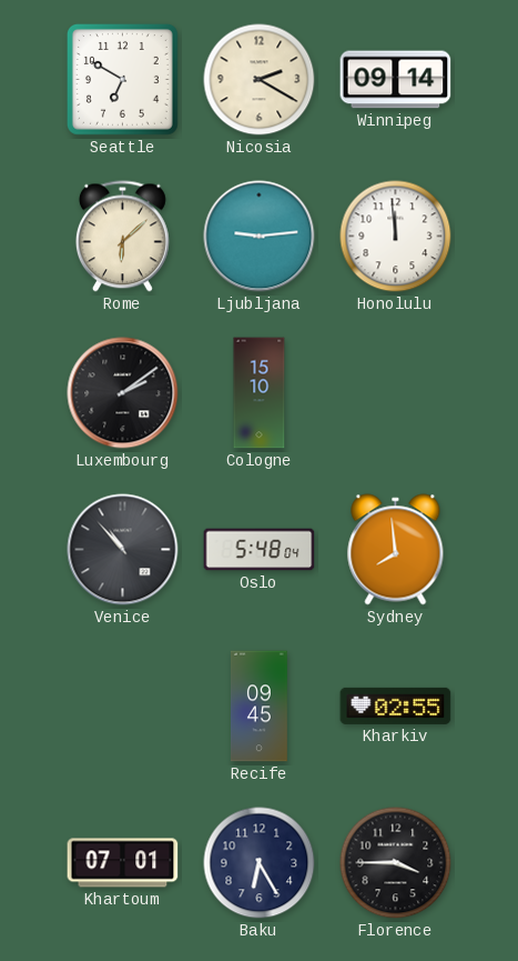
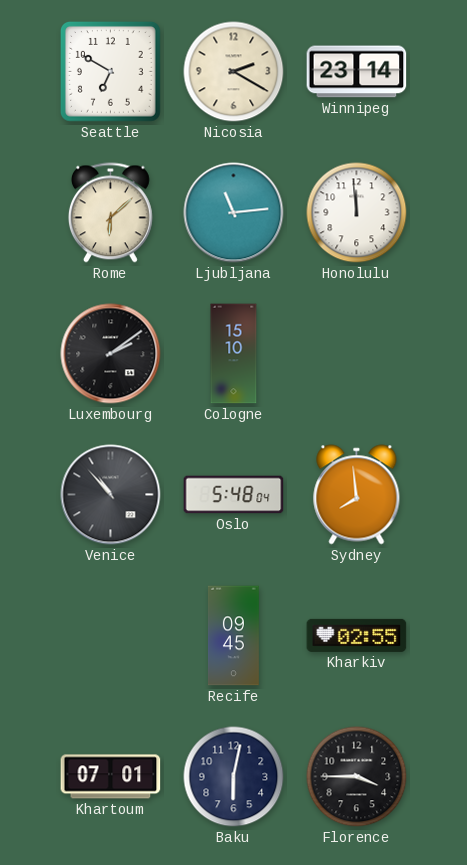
Winnipeg: 09:14 -> 23:14 (357, 72)
Ljubljana: 9:14 -> 11:14 (234, 213)
Baku: 6:25 -> 6:02 (234, 777)
